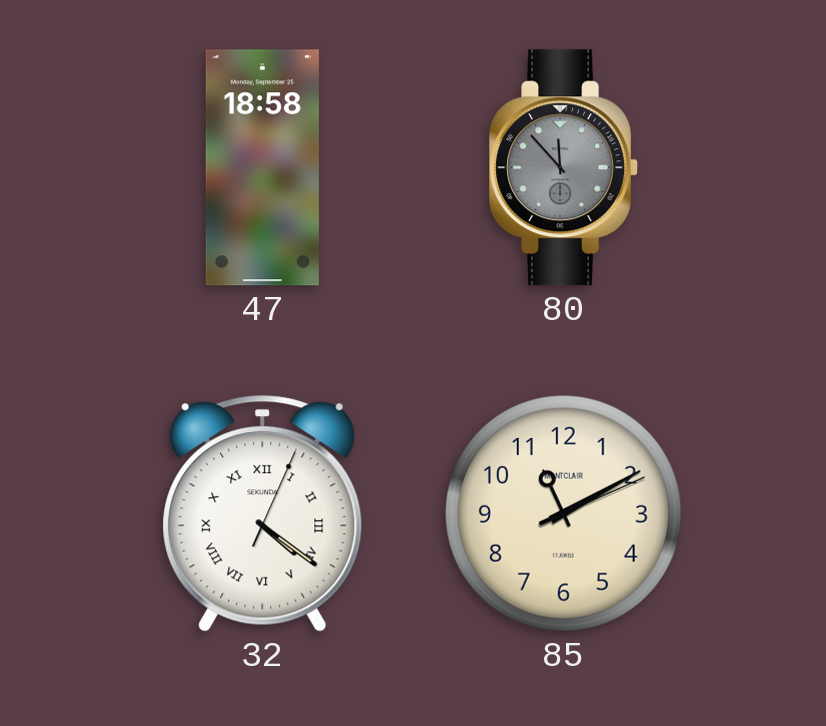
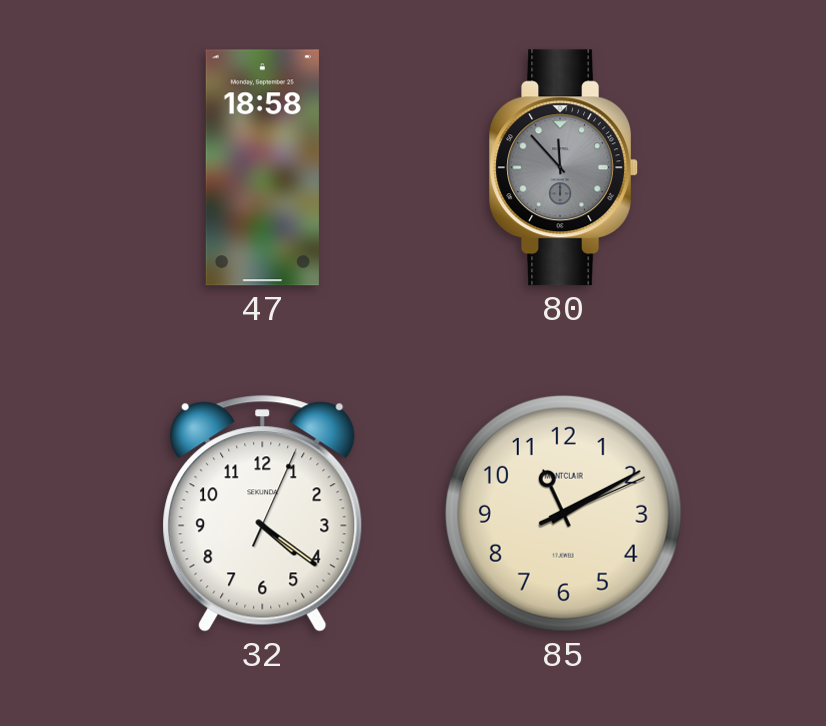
32 numerals: Roman -> Arabic (263, 514)
